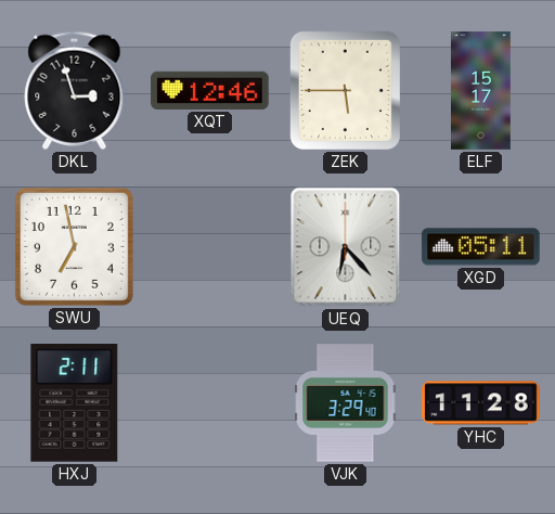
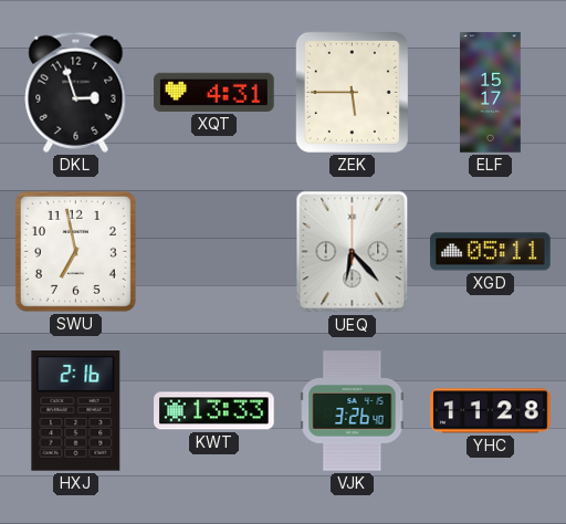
XQT: 12:46 -> 4:31 (214, 92)
HXJ: 2:11 -> 2:16 (76, 411)
KWT: none -> 13:33 (214, 411)
VJK: 3:29 -> 3:26 (353, 411)
